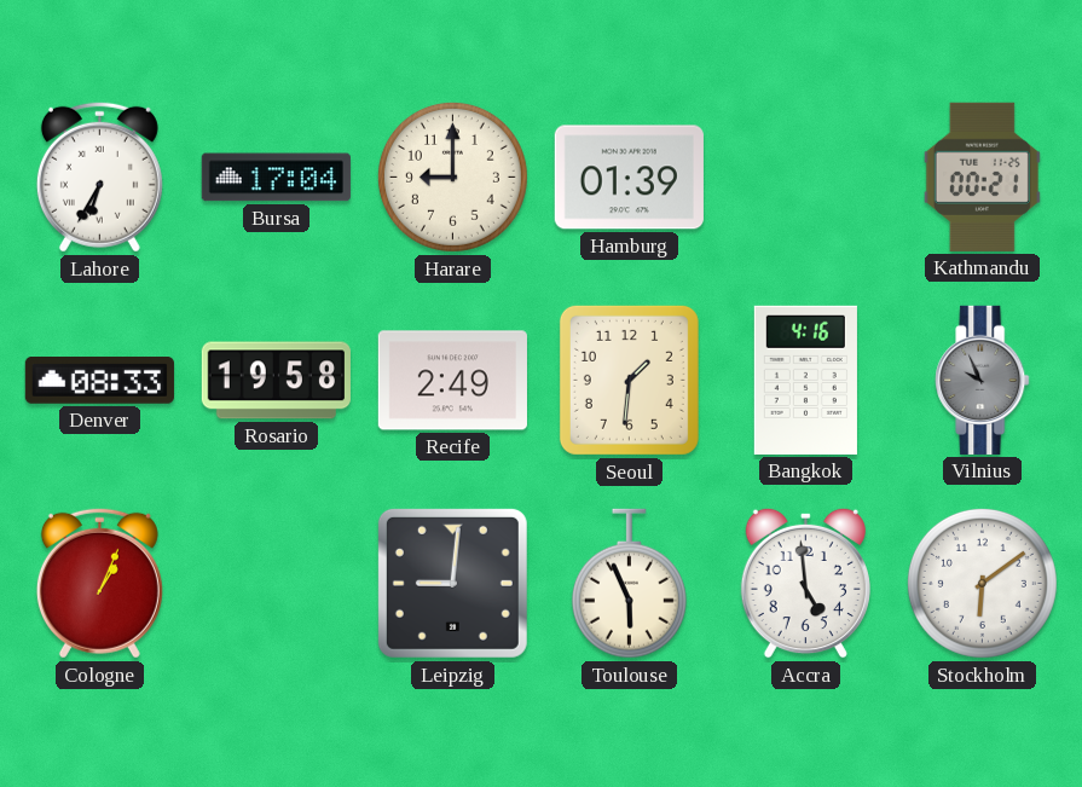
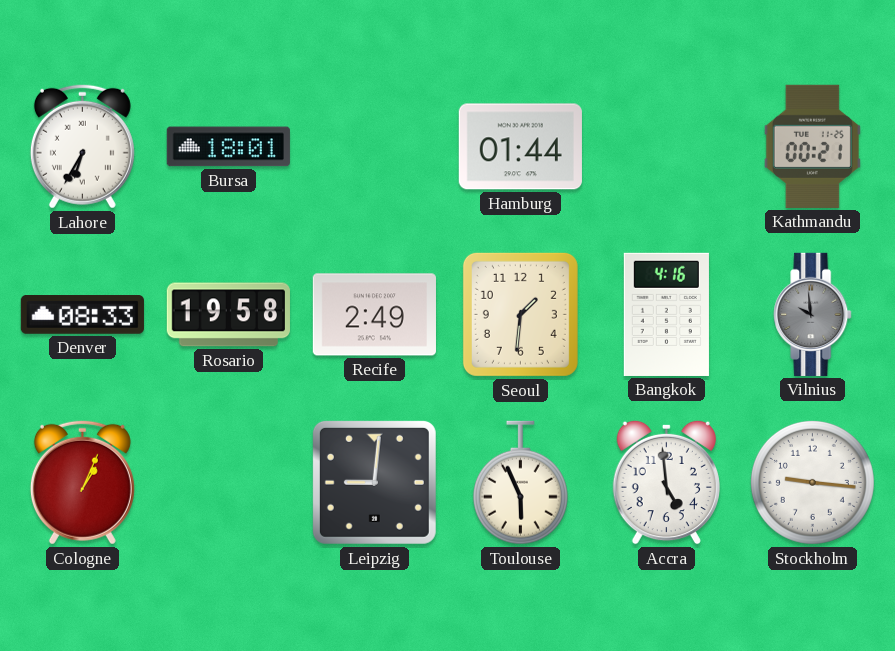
Bursa: 17:04 -> 18:01 (228, 147)
Harare: 9:00 -> none (452, 177)
Hamburg: 01:39 -> 01:44 (520, 147)
Vilnius: 9:56 -> 9:59 (813, 314)
Stockholm: 6:09 -> 9:16 (812, 482)
